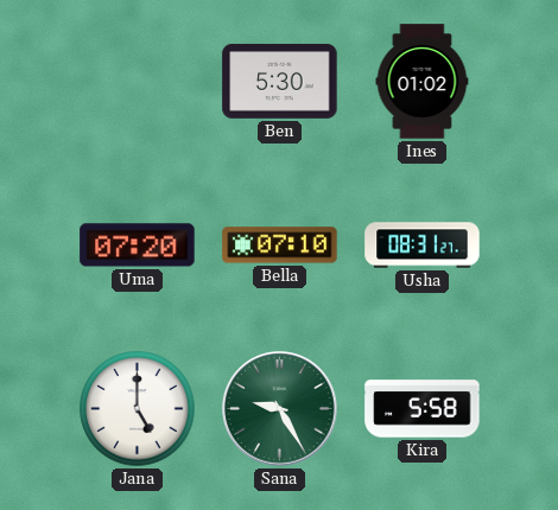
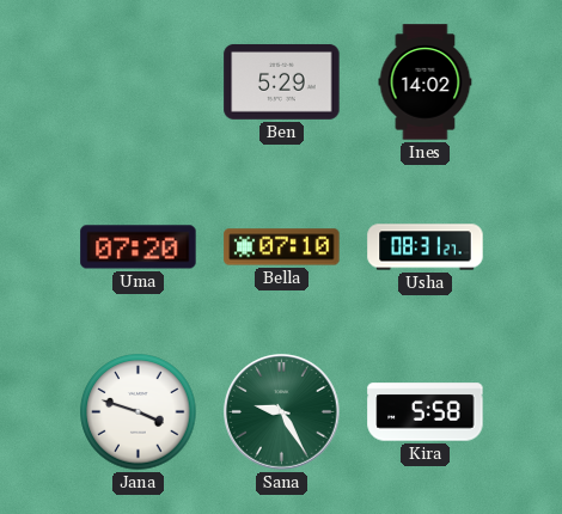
Ben: 5:30 -> 5:29 (282, 81)
Ines: 01:02 -> 14:02 (426, 82)
Jana: 5:00 -> 3:48 (139, 412)
